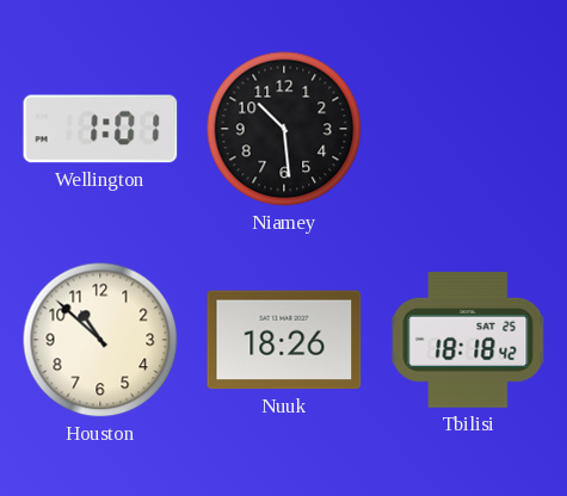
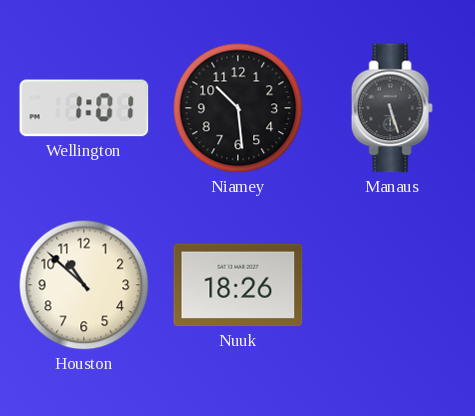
Manaus: none -> 5:27 (392, 108)
Tbilisi: 18:18 -> none (468, 340)
